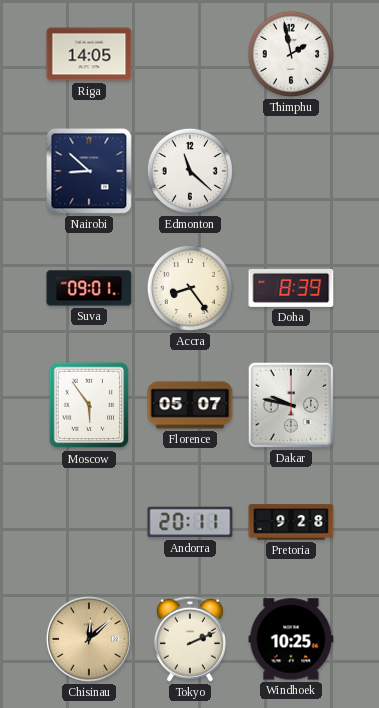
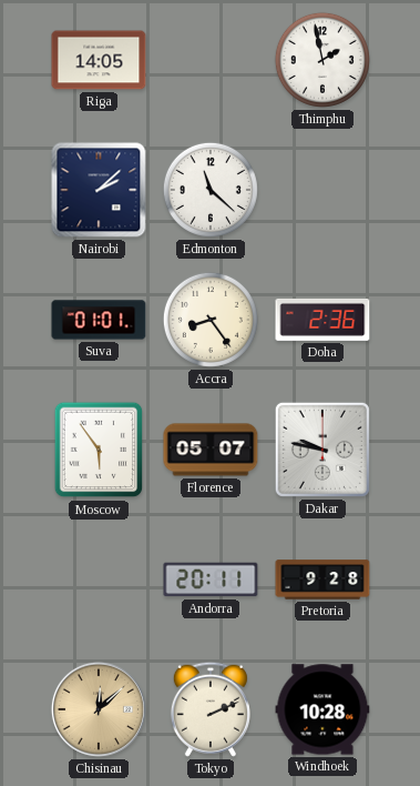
Nairobi: 8:52 -> 2:08 (99, 190)
Suva: 09:01 -> 01:01 (99, 320)
Doha: 8:39 -> 2:36 (322, 320)
Windhoek: 10:25 -> 10:28 (322, 709)
